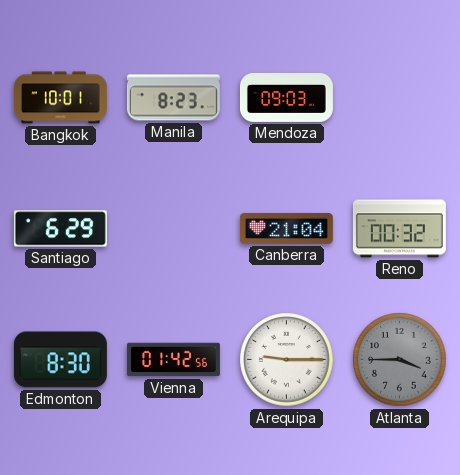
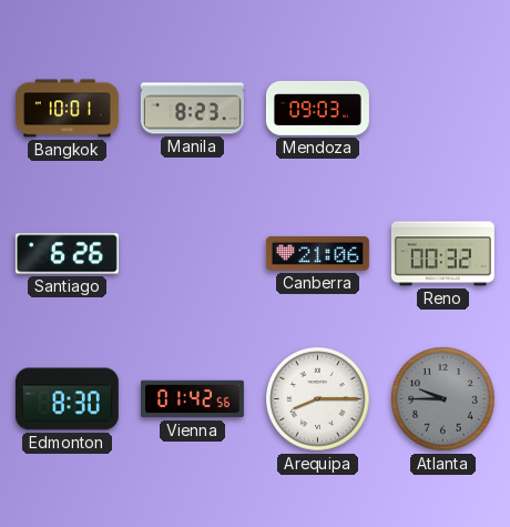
Santiago: 6:29 -> 6:26 (67, 254)
Canberra: 21:04 -> 21:06 (317, 254)
Arequipa: 9:15 -> 8:15 (318, 399)
Atlanta: 3:45 -> 9:45 (443, 399)
